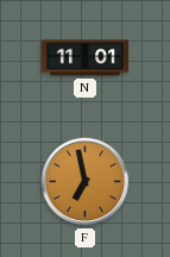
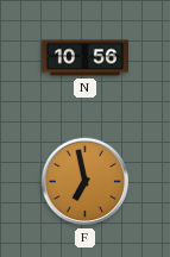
N: 11:01 -> 10:56 (84, 58)
